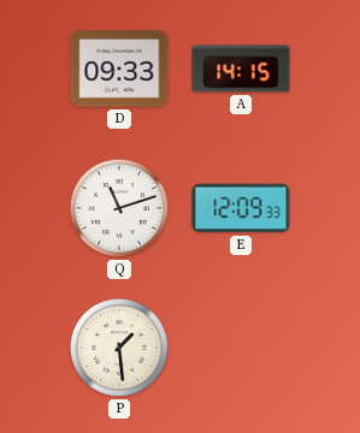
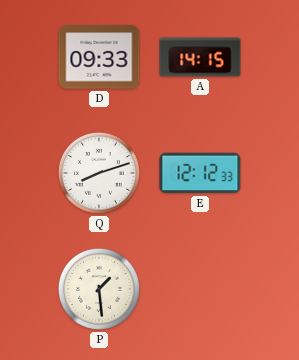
Q: 11:12 -> 8:12 (99, 173)
E: 12:09 -> 12:12 (200, 173)
